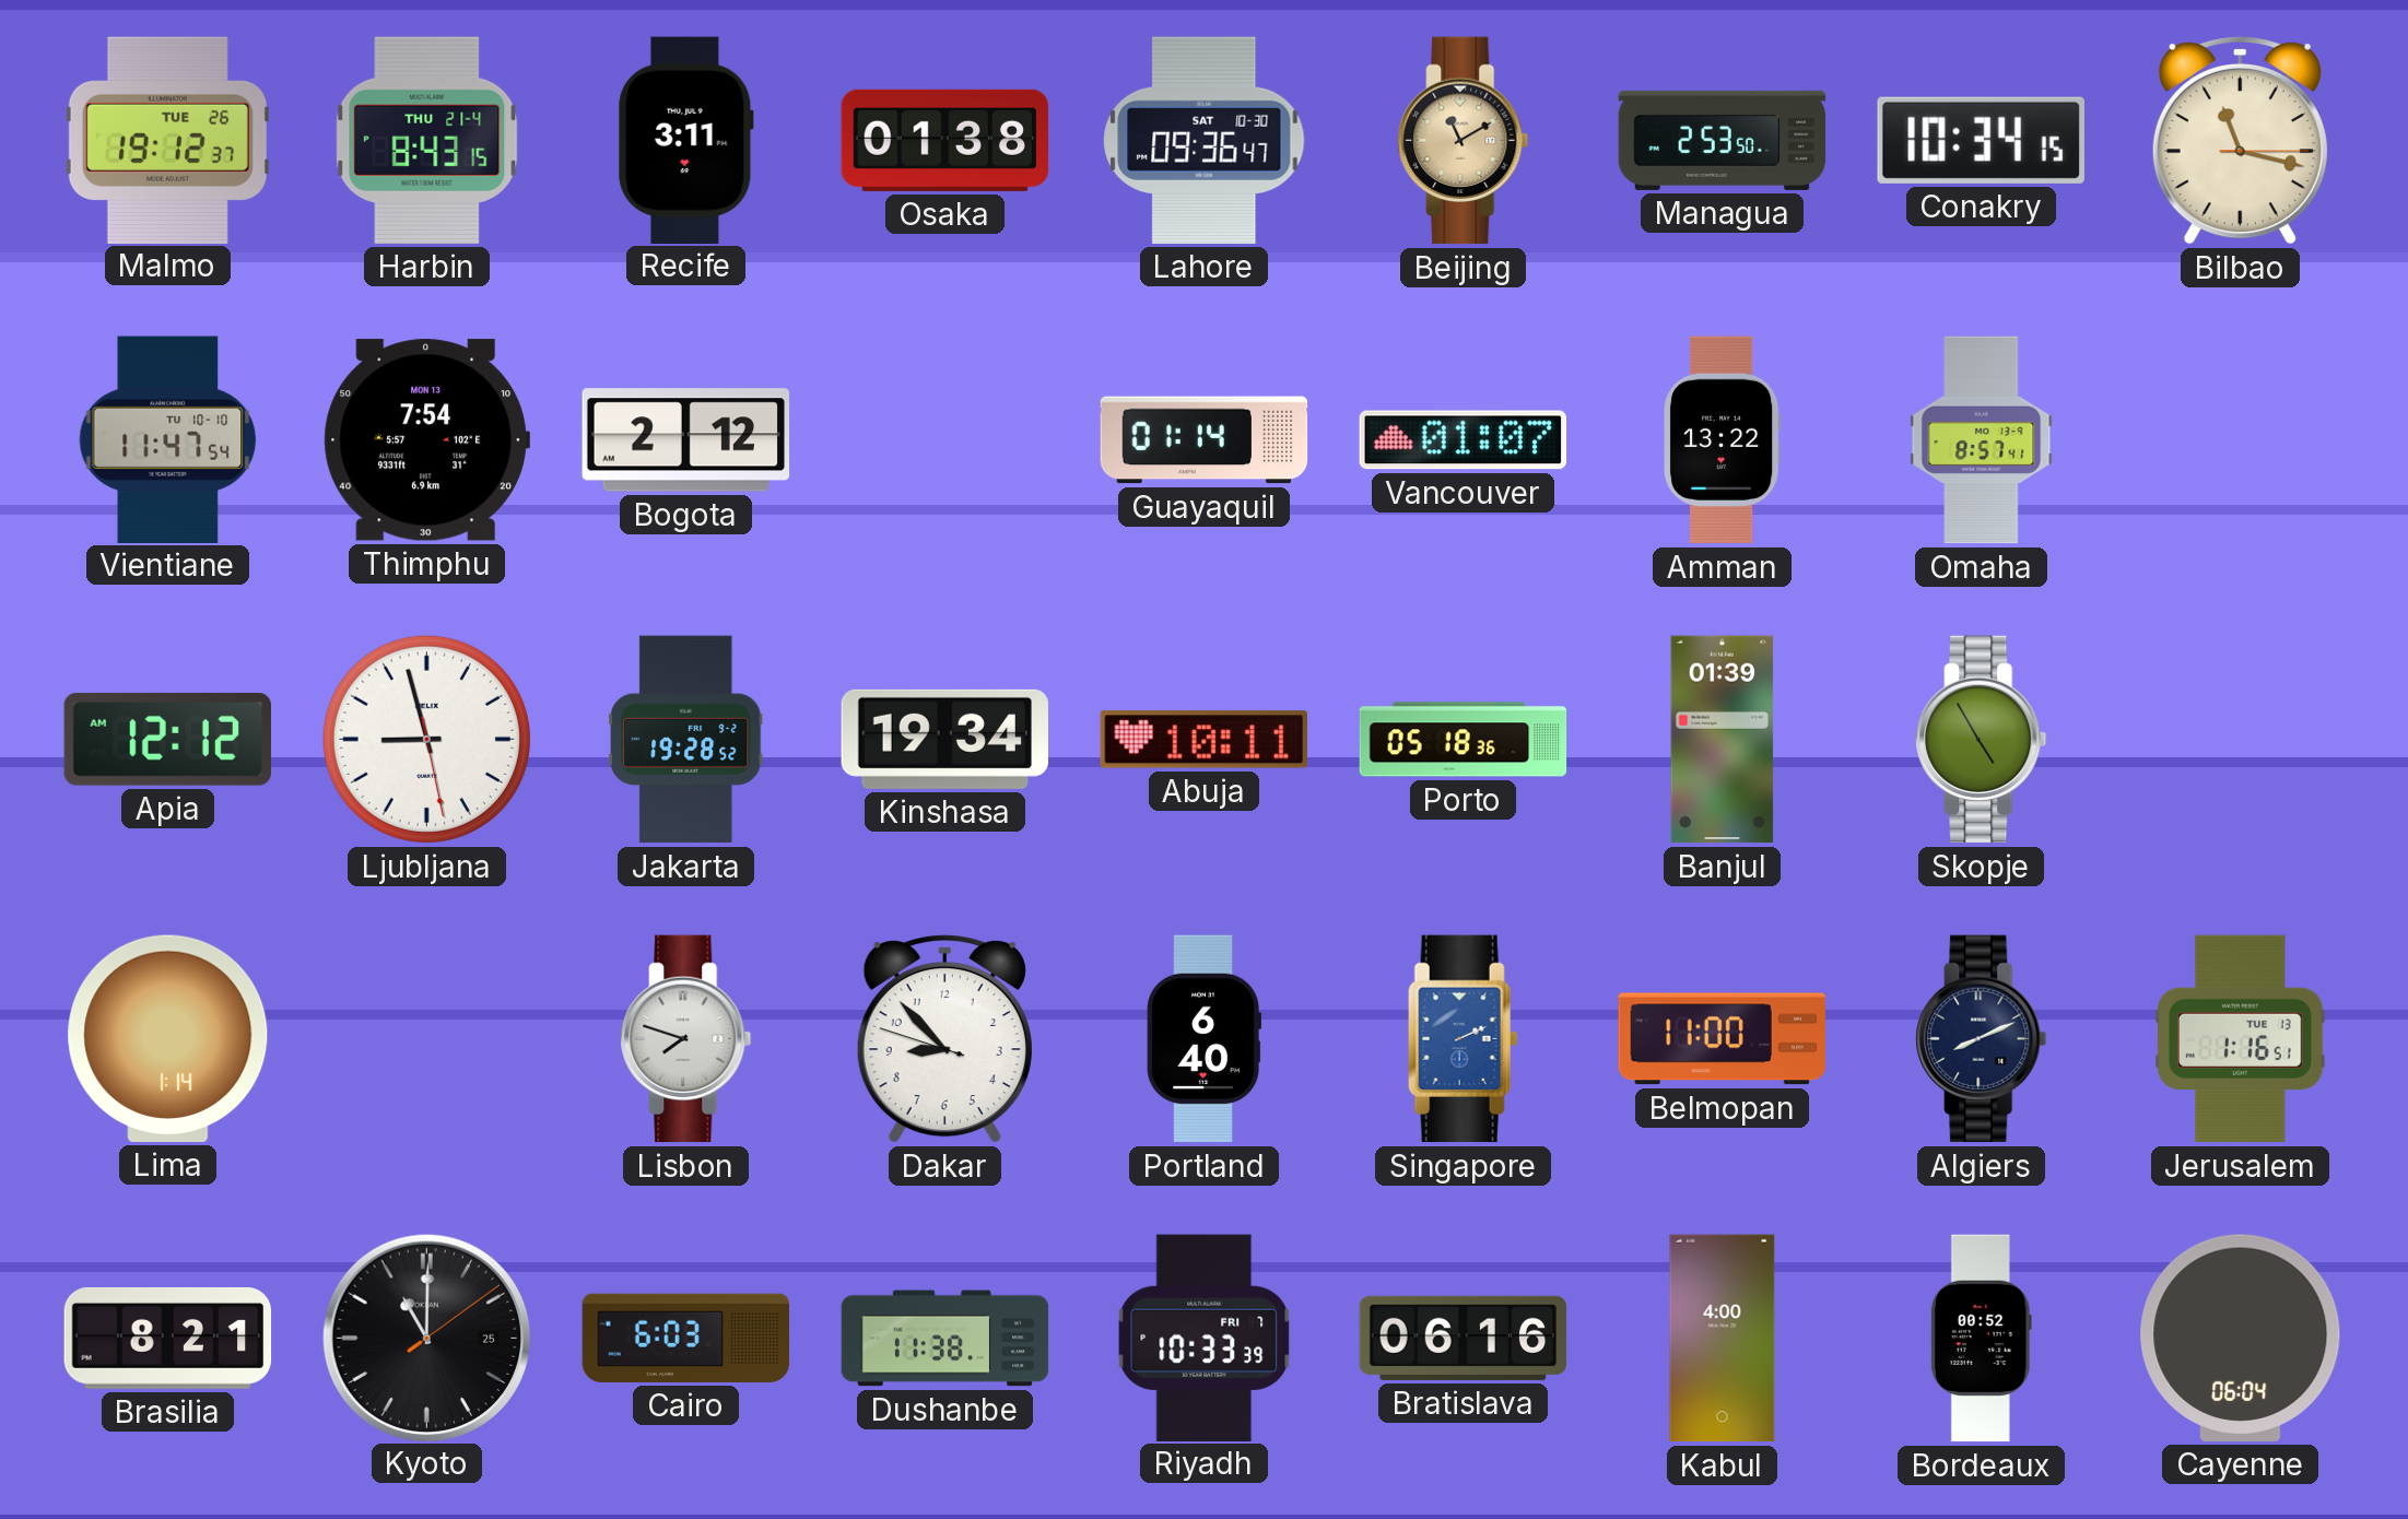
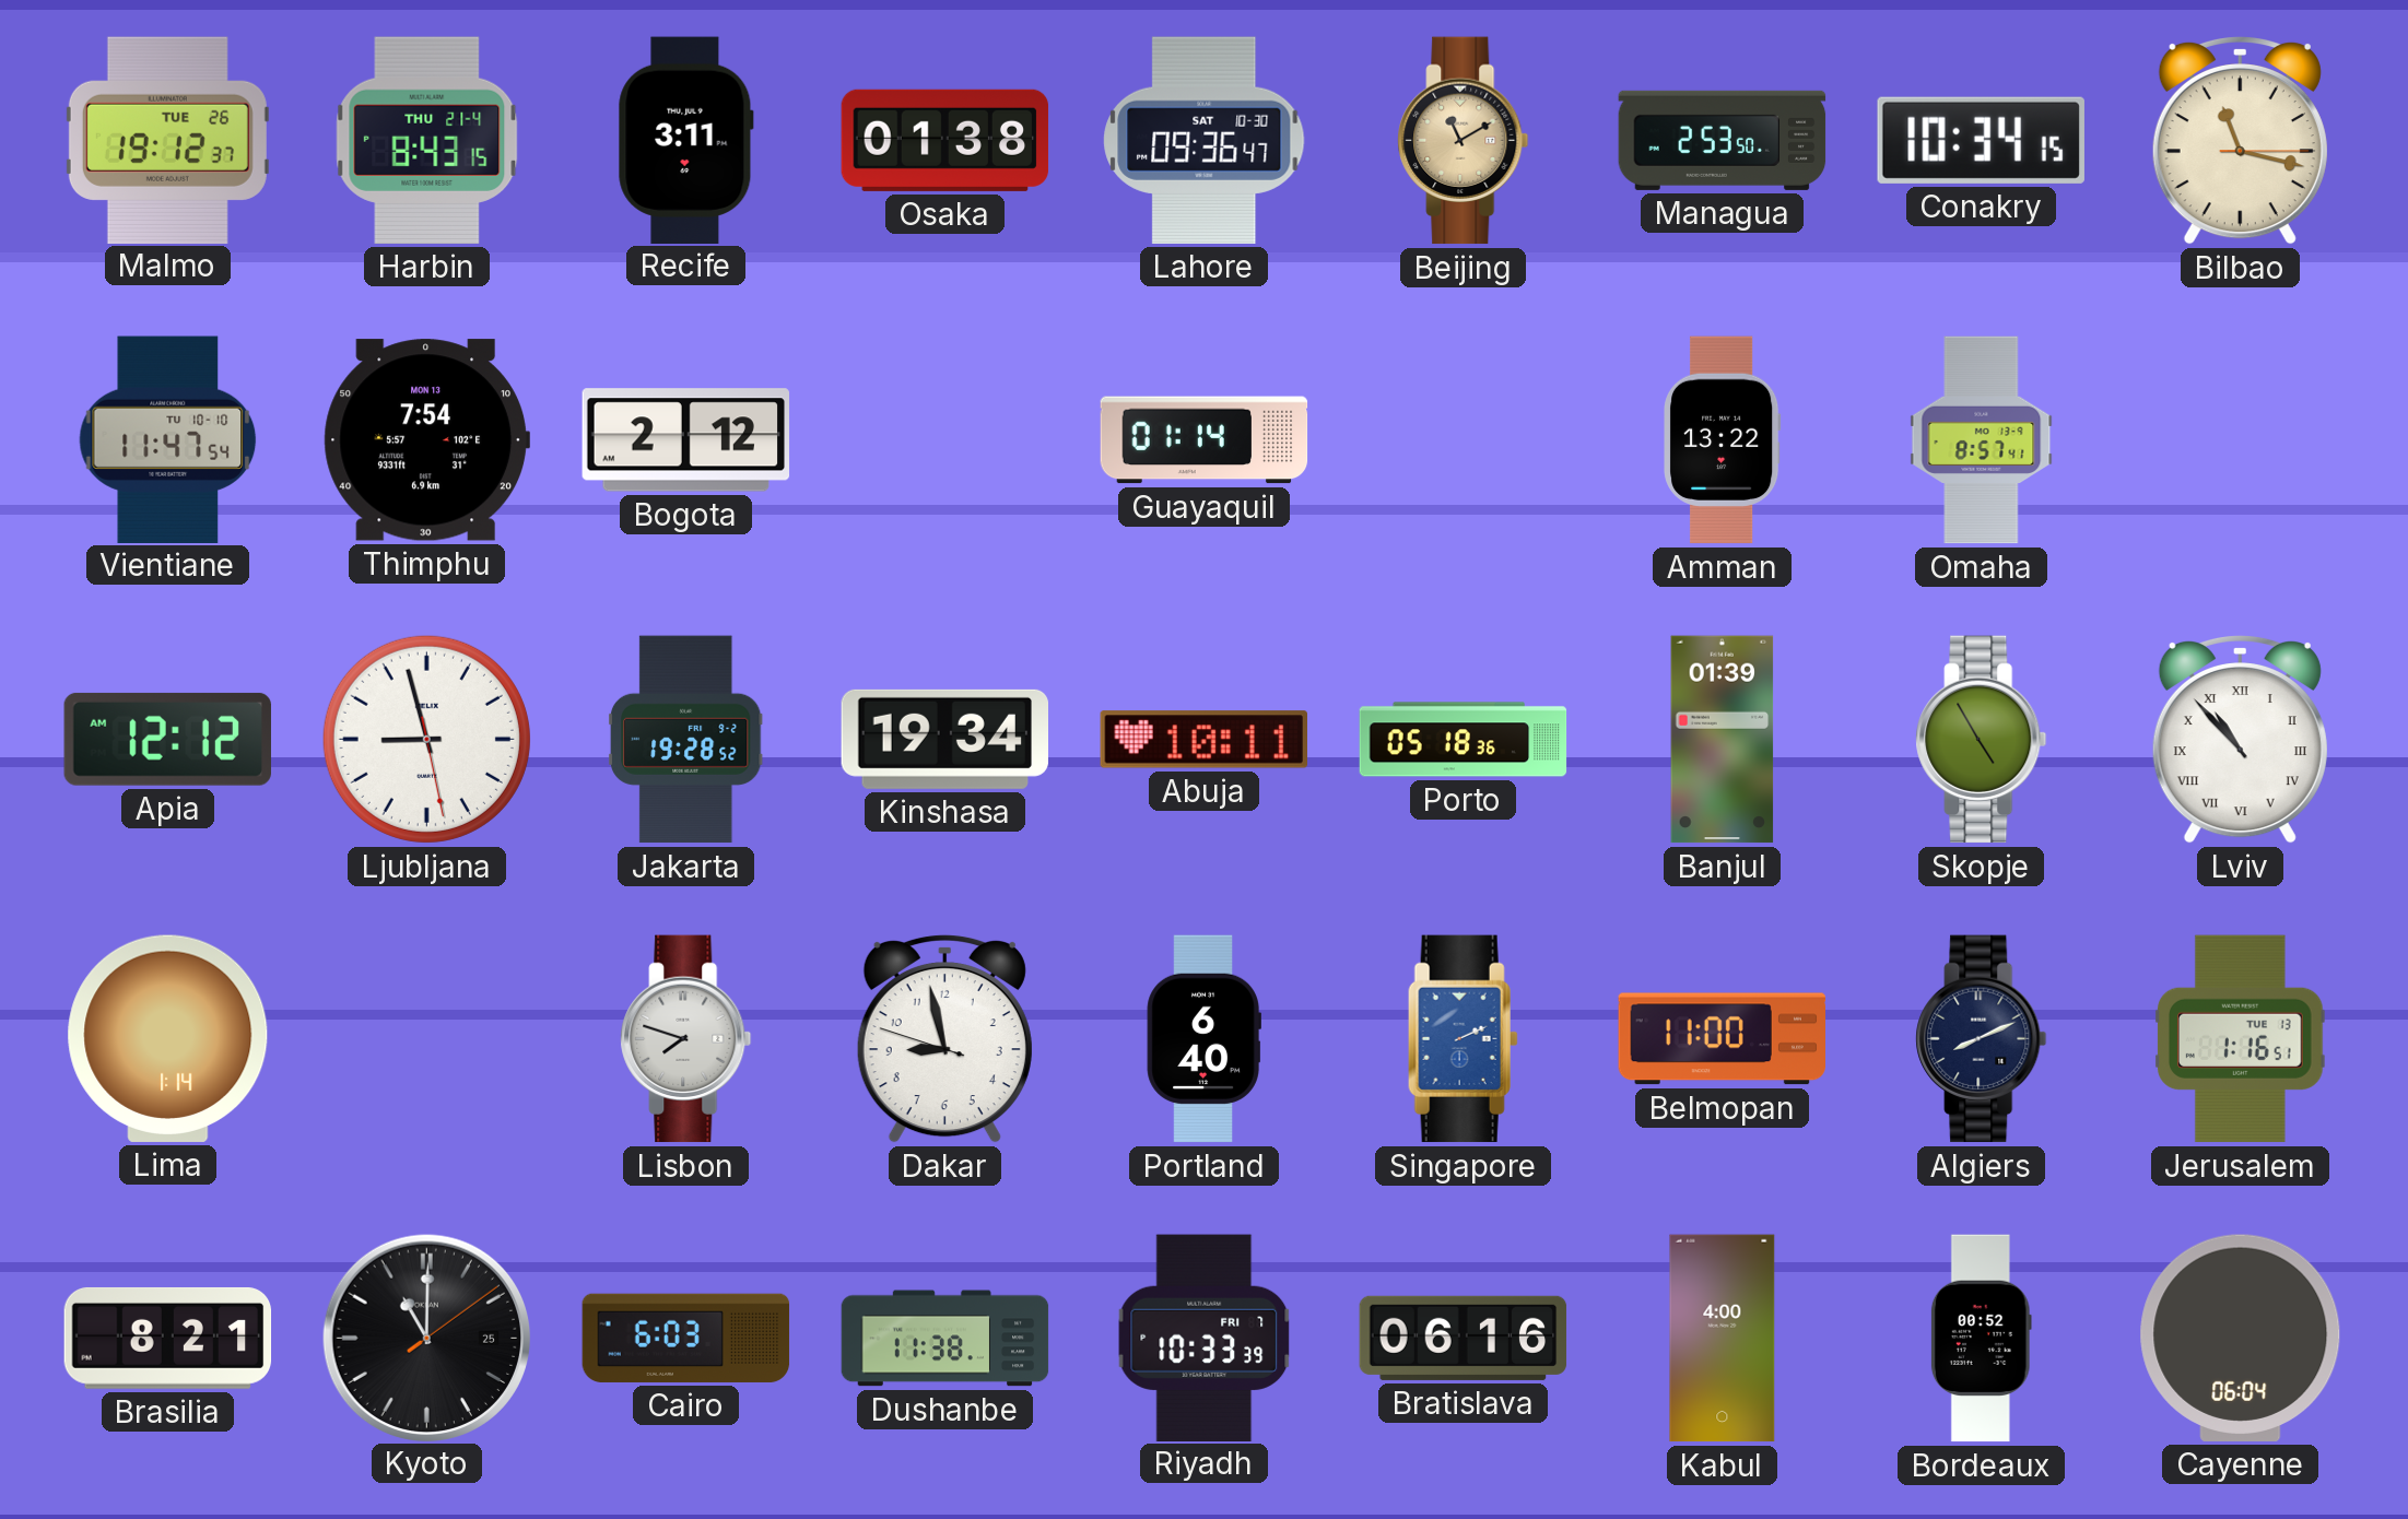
Vancouver: 01:07 -> none (1464, 440)
Lviv: none -> 10:53 (2240, 739)
Dakar: 8:52 -> 8:57 (944, 1038)
